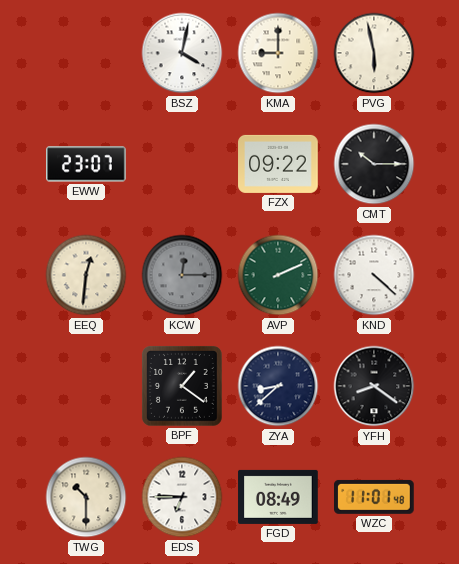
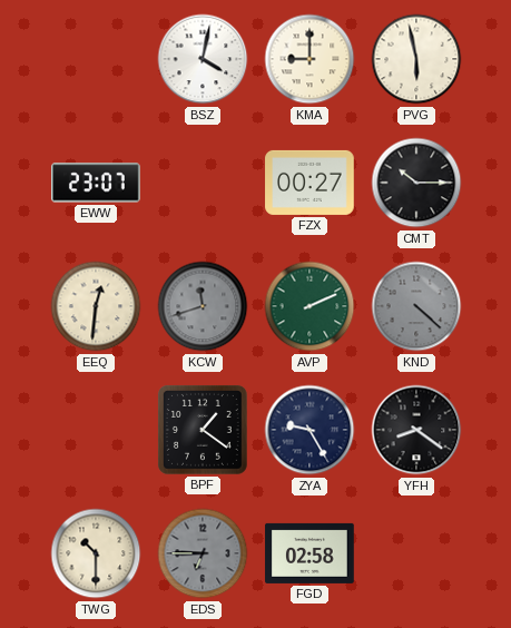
FZX: 09:22 -> 00:27 (309, 183)
KCW: 12:15 -> 11:42 (203, 306)
KND dial: white -> grey (416, 306)
ZYA: 8:38 -> 9:25 (309, 430)
EDS dial: white -> grey (203, 553)
FGD: 08:49 -> 02:58 (309, 553)
WZC: 11:01 -> none (375, 497)
